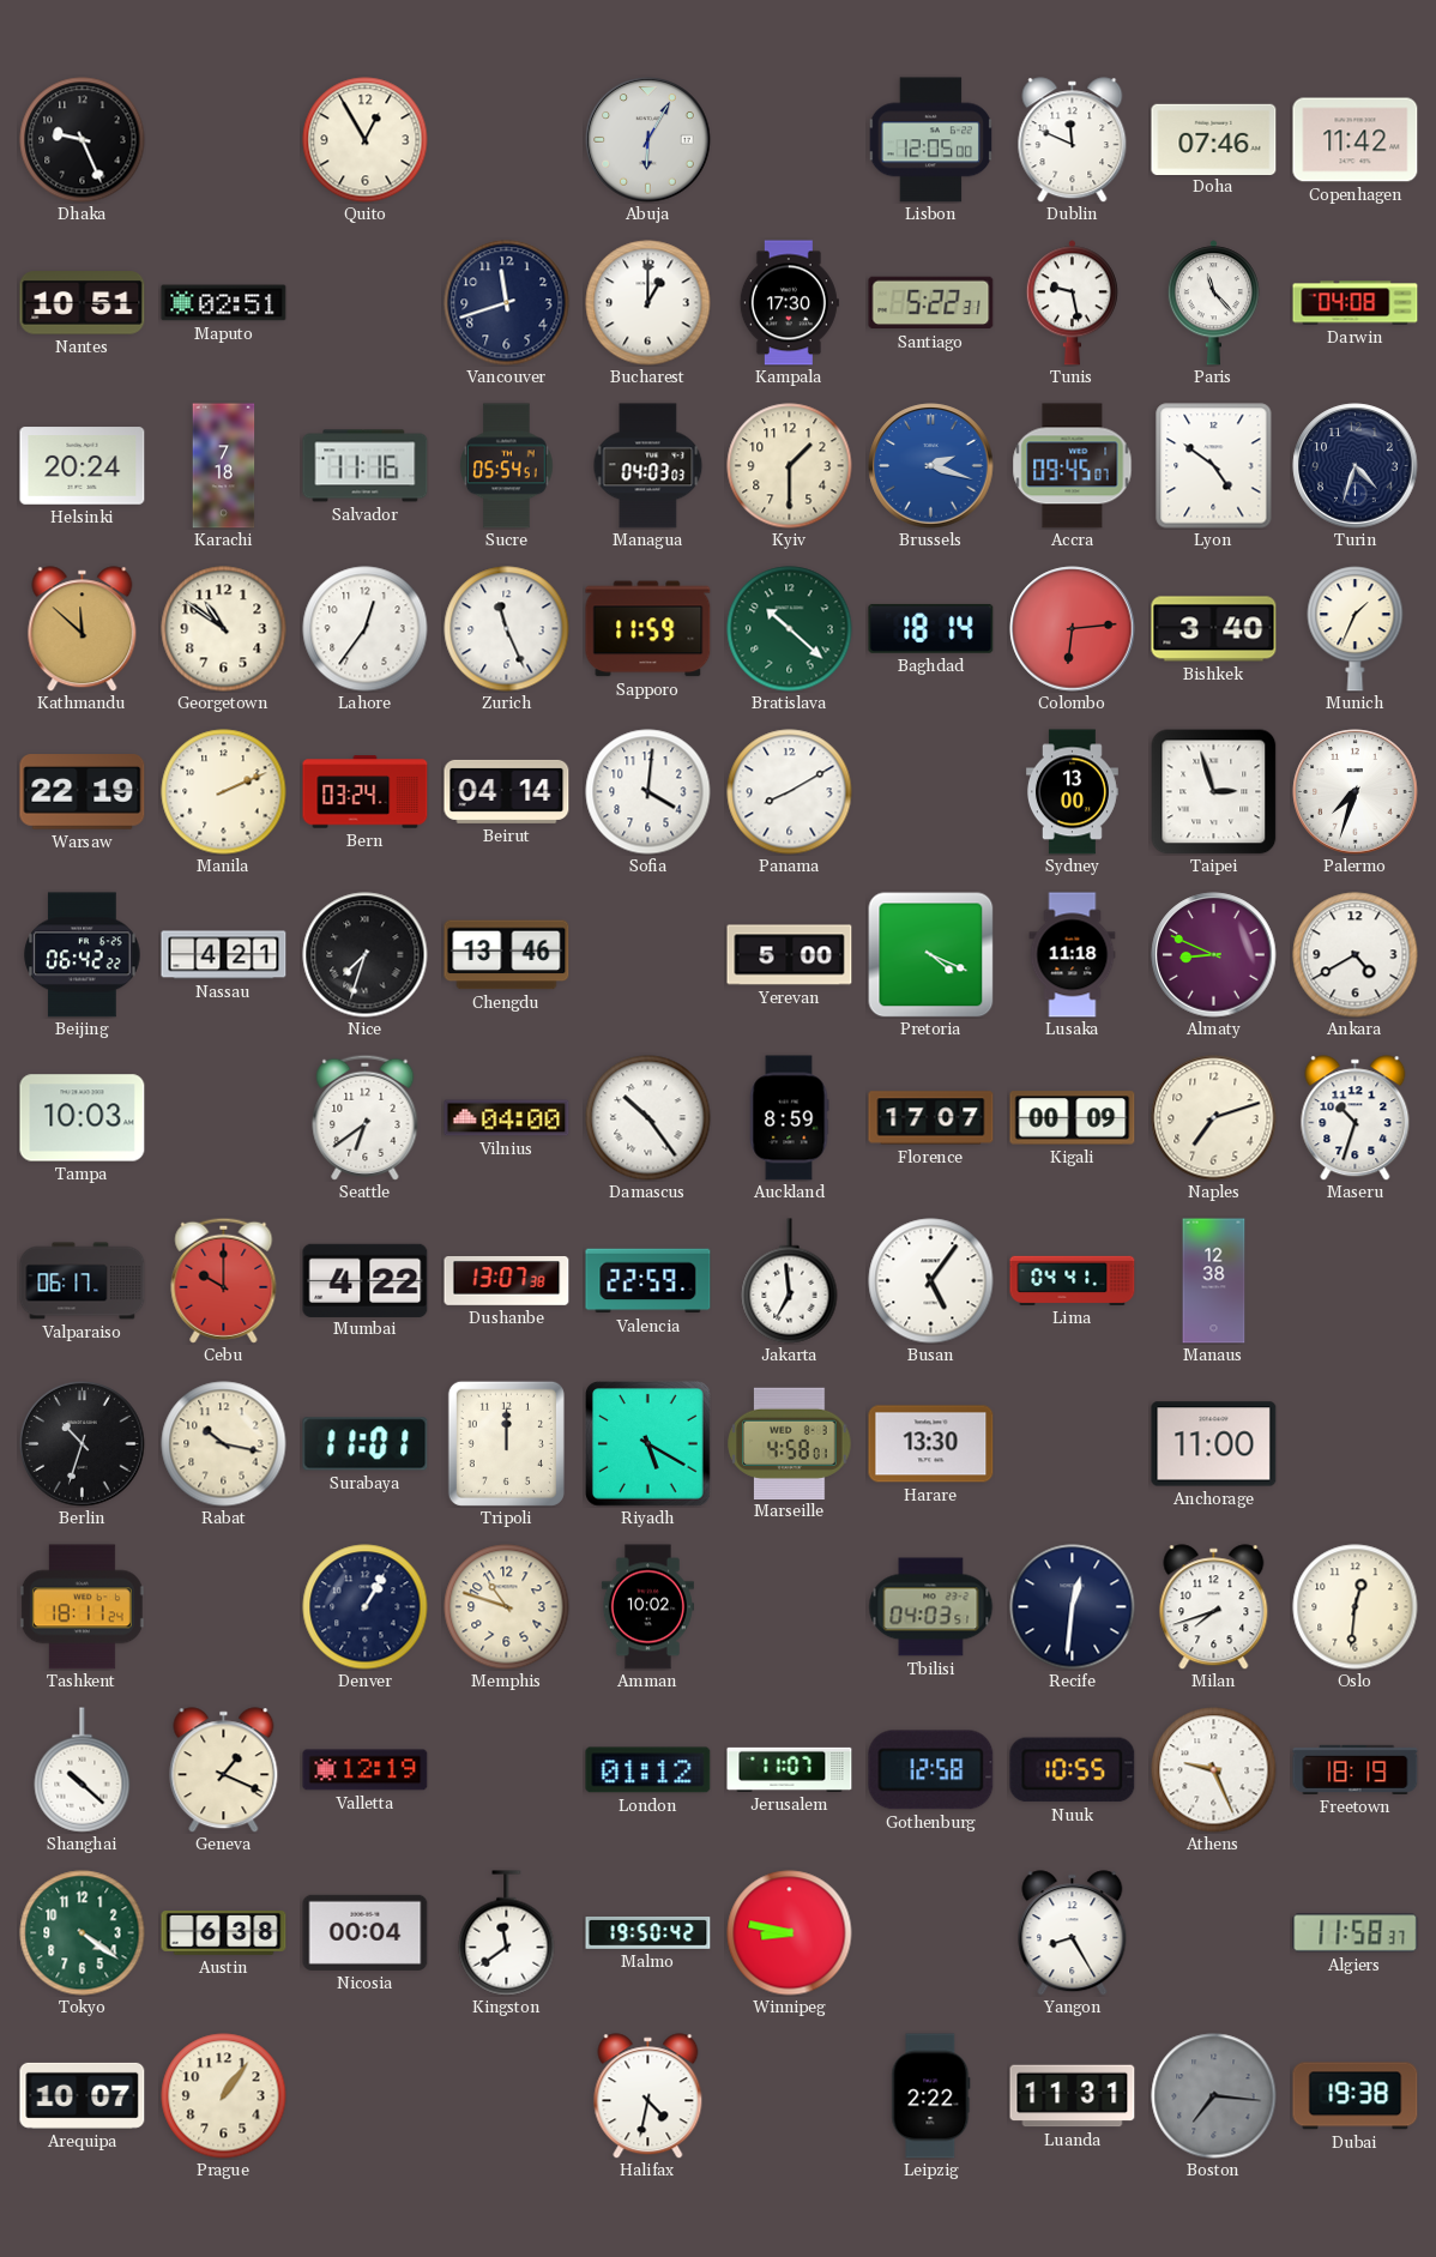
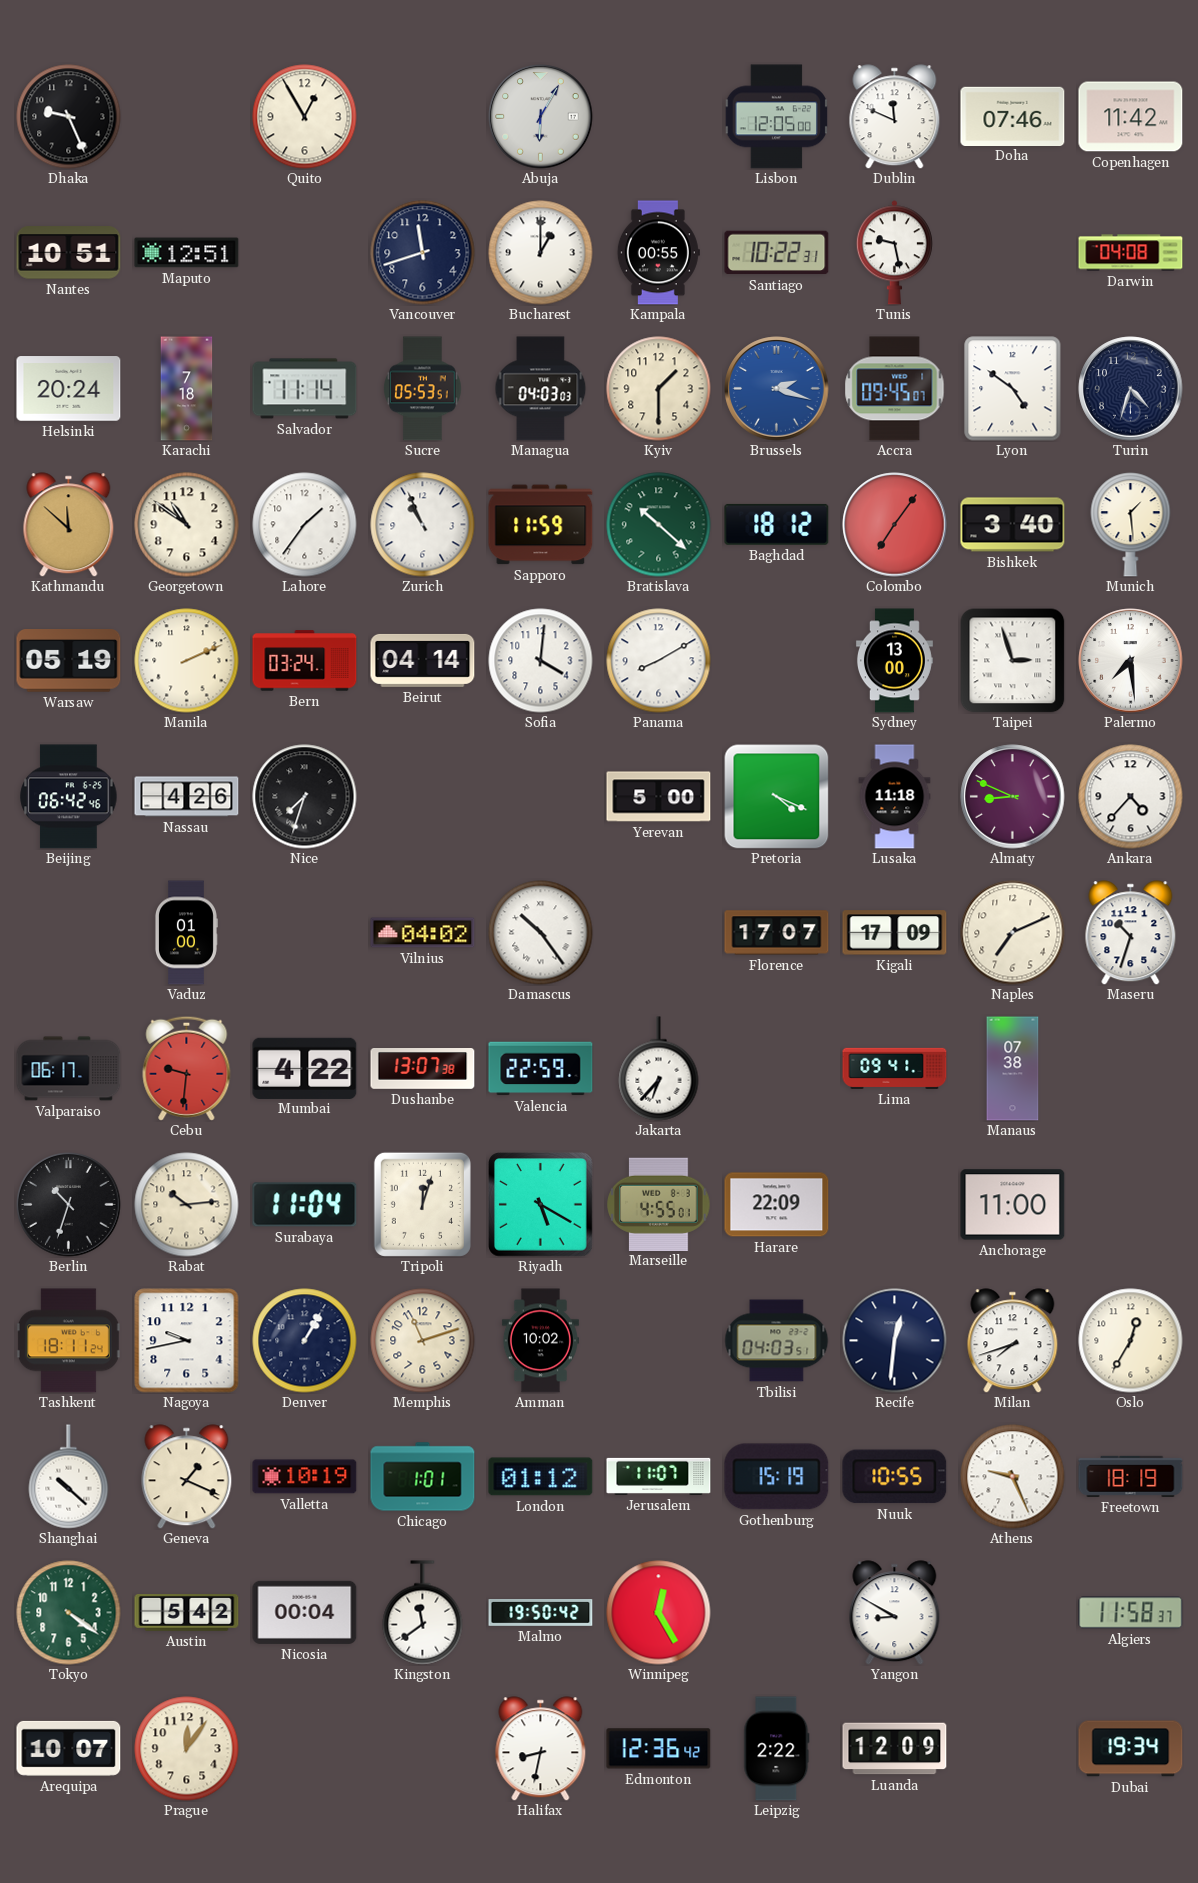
Maputo: 02:51 -> 12:51 (187, 253)
Kampala: 17:30 -> 00:55 (658, 253)
Santiago: 5:22 -> 10:22 (777, 253)
Paris: 11:23 -> none (1213, 303)
Salvador: 11:16 -> 11:14 (305, 389)
Sucre: 05:54 -> 05:53 (423, 389)
Lahore: 12:36 -> 1:36 (305, 525)
Zurich: 11:26 -> 10:56 (423, 525)
Baghdad: 18:14 -> 18:12 (777, 524)
Colombo: 6:14 -> 7:06 (895, 525)
Munich: 1:34 -> 1:29 (1131, 525)
Warsaw: 22:19 -> 05:19 (69, 661)
Palermo: 7:33 -> 7:29 (1131, 661)
Beijing: 06:42:22 -> 06:42:46 (69, 797)
Nassau: 4:21 -> 4:26 (187, 797)
Chengdu: 13:46 -> none (507, 955)
Ankara: 4:40 -> 4:37 (1131, 797)
Tampa: 10:03 -> none (83, 1118)
Vaduz: none -> 01:00 (186, 933)
Seattle: 6:39 -> none (366, 1117)
Vilnius: 04:00 -> 04:02 (423, 933)
Auckland: 8:59 -> none (789, 1118)
Kigali: 00:09 -> 17:09 (895, 933)
Naples: 7:12 -> 7:11 (1013, 933)
Cebu: 10:00 -> 9:31 (187, 1068)
Jakarta: 6:59 -> 6:37 (659, 1069)
Busan: 5:06 -> none (931, 1281)
Lima: 04:41 -> 09:41 (895, 1068)
Manaus: 12:38 -> 07:38 (1013, 1069)
Rabat: 10:17 -> 10:14 (187, 1205)
Surabaya: 11:01 -> 11:04 (305, 1205)
Tripoli: 12:00 -> 12:03 (422, 1204)
Marseille: 4:58 -> 4:55 (659, 1204)
Harare: 13:30 -> 22:09 (777, 1205)
Nagoya: none -> 9:43 (187, 1341)
Memphis: 10:48 -> 11:12 (423, 1341)
Oslo: 12:31 -> 12:35 (1131, 1341)
Valletta: 12:19 -> 10:19 (305, 1477)
Chicago: none -> 1:01 (423, 1477)
Gothenburg: 12:58 -> 15:19 (777, 1477)
Austin: 6:38 -> 5:42 (187, 1613)
Winnipeg: 8:47 -> 12:25 (659, 1613)
Yangon: 8:25 -> 8:50 (895, 1613)
Prague: 1:06 -> 12:06 (187, 1749)
Halifax: 4:32 -> 8:32 (541, 1749)
Edmonton: none -> 12:36 (659, 1749)
Luanda: 11:31 -> 12:09 (895, 1749)
Boston: 7:16 -> none (1214, 2096)
Dubai: 19:38 -> 19:34 (1131, 1749)
